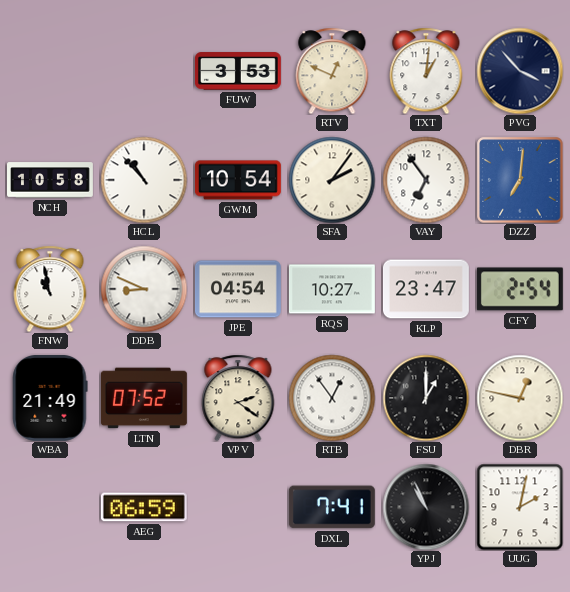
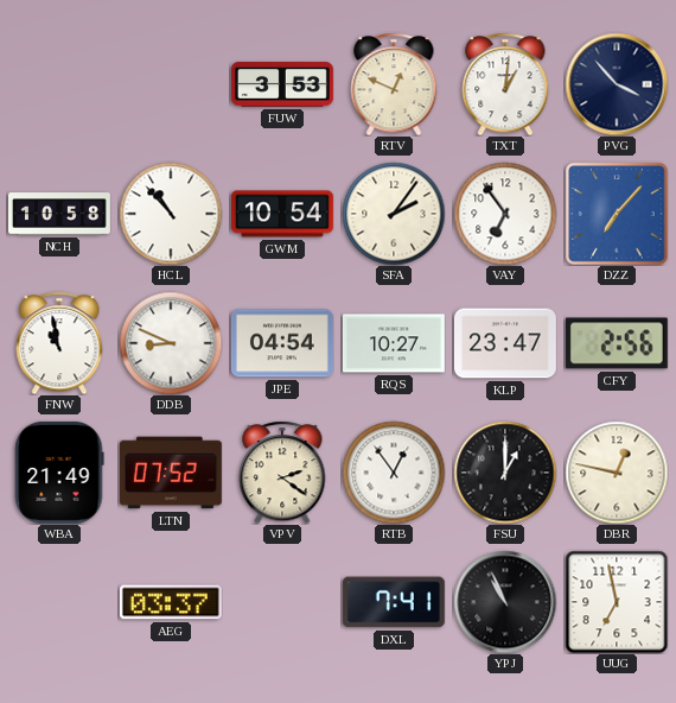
DZZ: 7:01 -> 7:07 (617, 214)
CFY: 2:54 -> 2:56 (617, 343)
AEG: 06:59 -> 03:37 (171, 602)
UUG: 2:02 -> 6:58 (617, 602)
